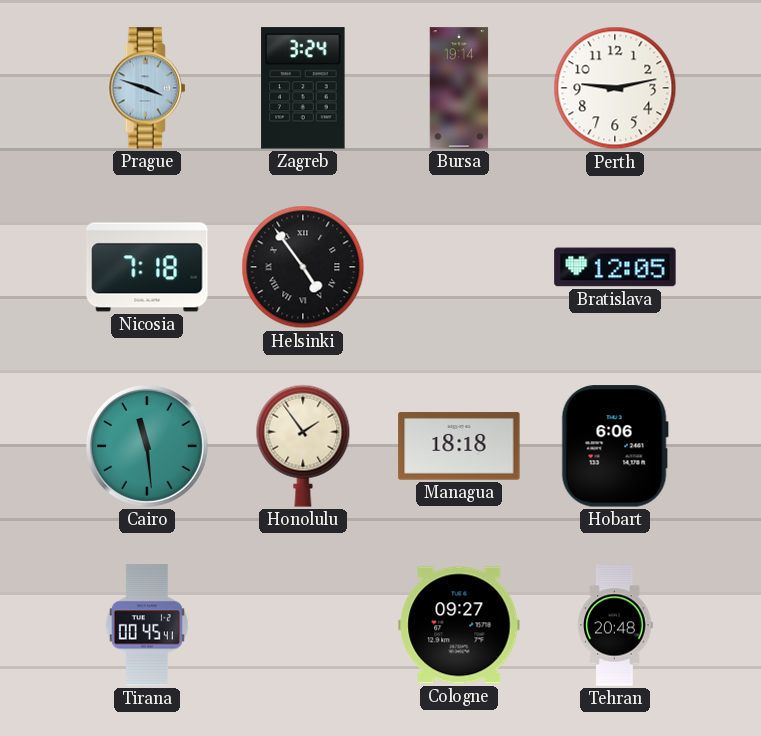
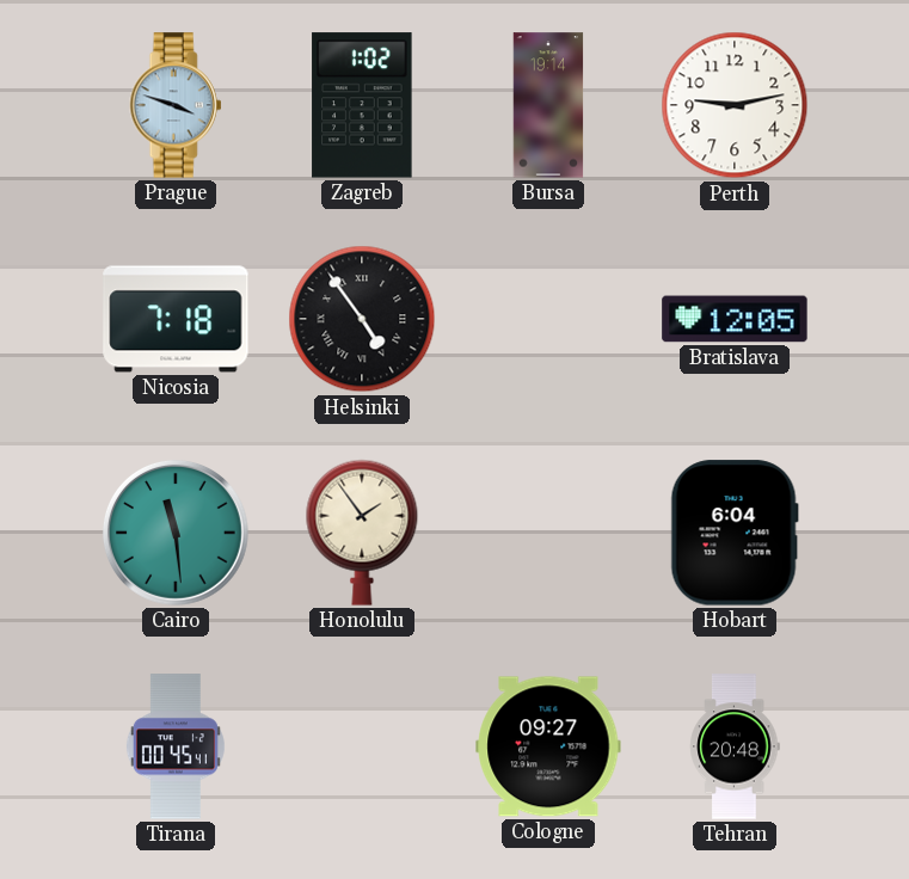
Zagreb: 3:24 -> 1:02 (362, 105)
Managua: 18:18 -> none (459, 446)
Hobart: 6:06 -> 6:04 (735, 533)
